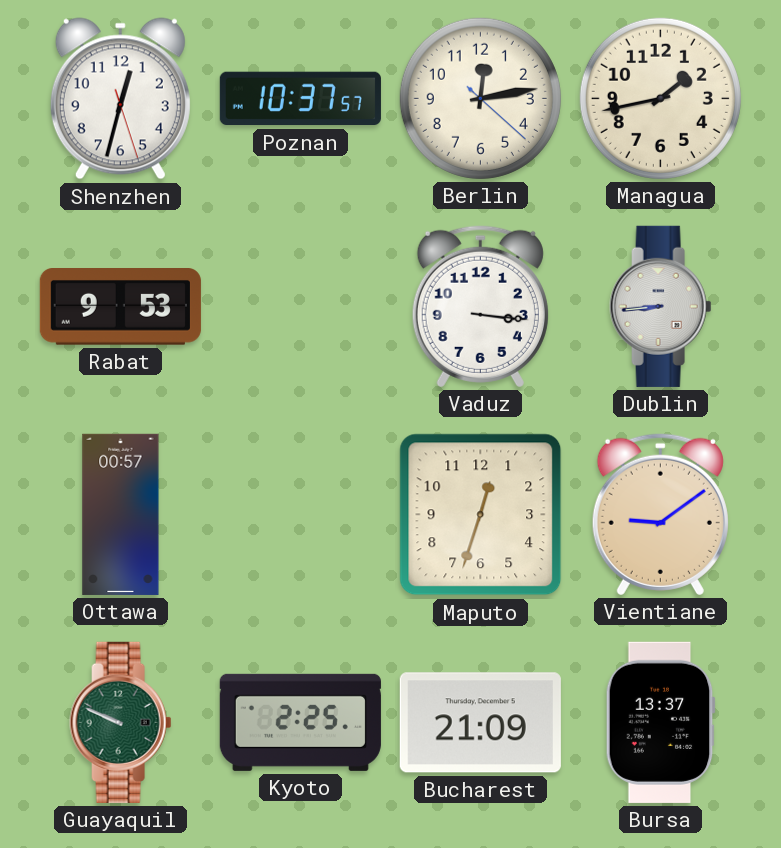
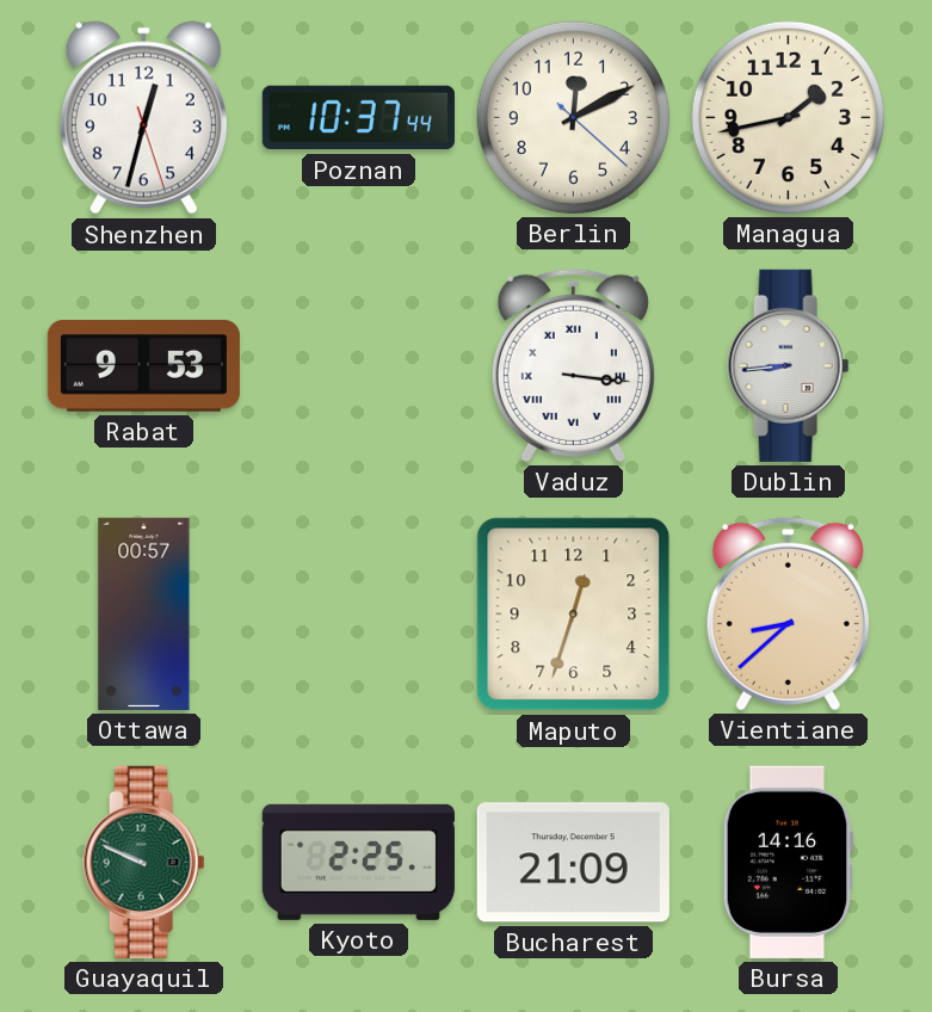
Poznan: 10:37:57 -> 10:37:44 (358, 118)
Berlin: 12:13 -> 12:10 (573, 117)
Vaduz numerals: Arabic -> Roman (573, 365)
Vientiane: 9:09 -> 8:38 (788, 613)
Bursa: 13:37 -> 14:16 (788, 862)
